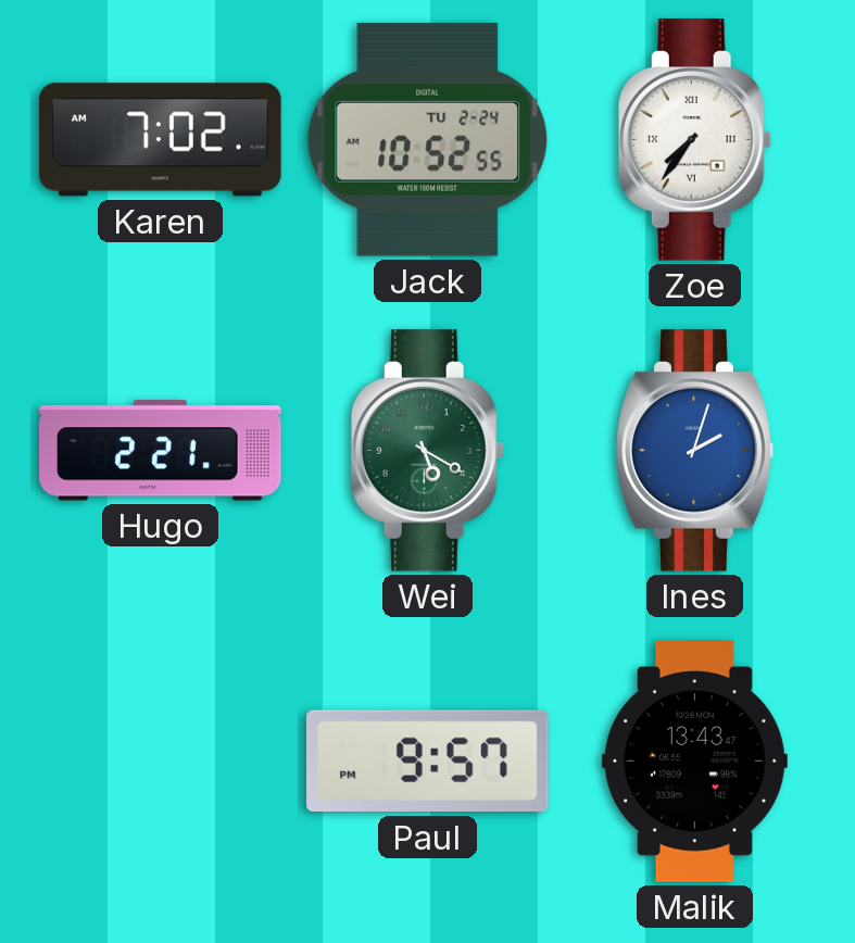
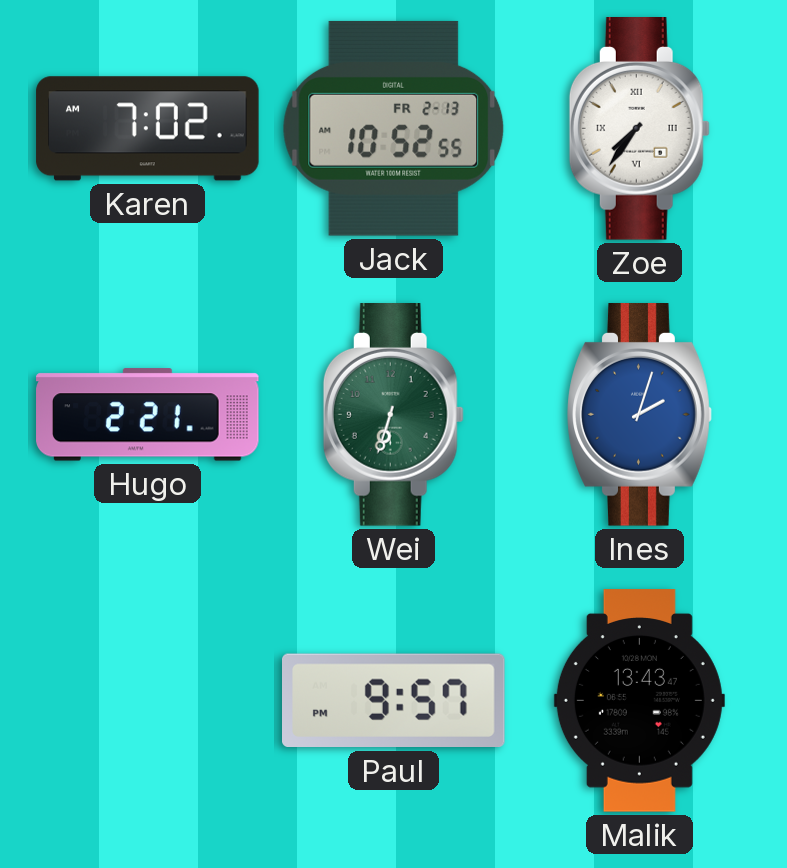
Jack date: TU 2-24 -> FR 2-13 (394, 128)
Wei: 5:20 -> 6:33 (393, 415)
